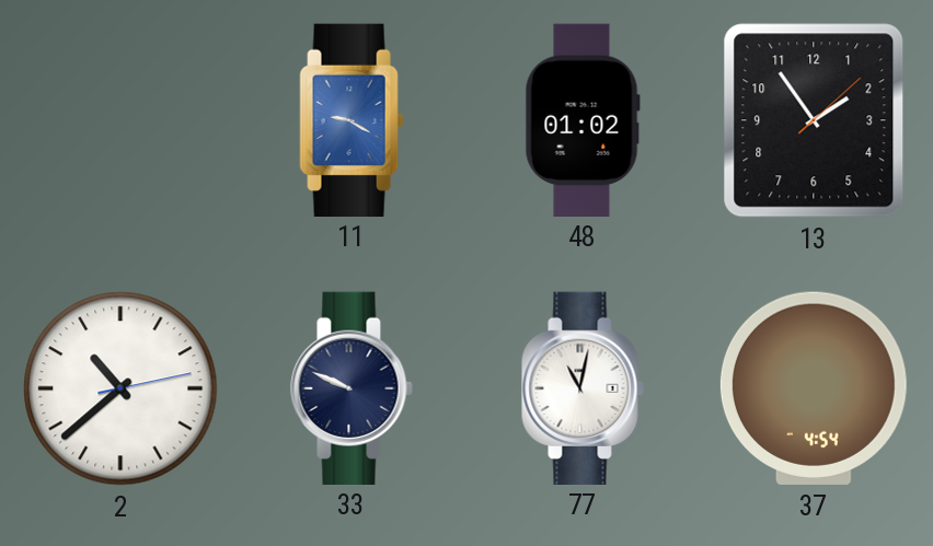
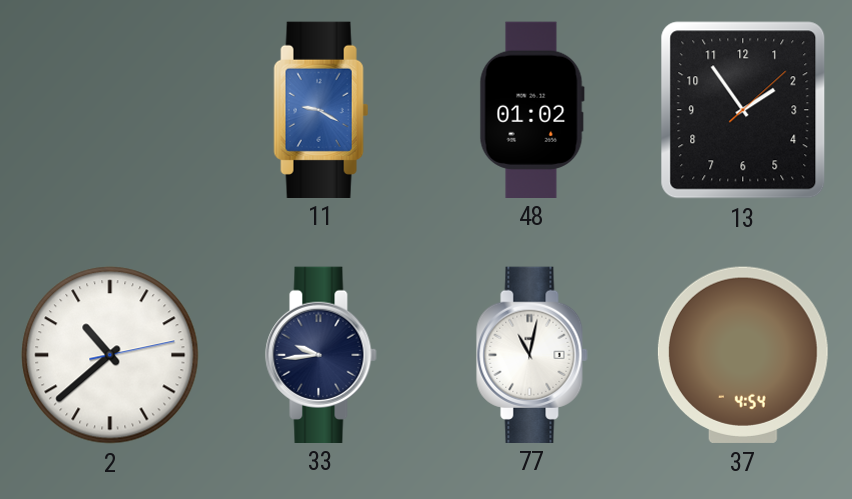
33: 9:49 -> 9:44 (321, 354)
